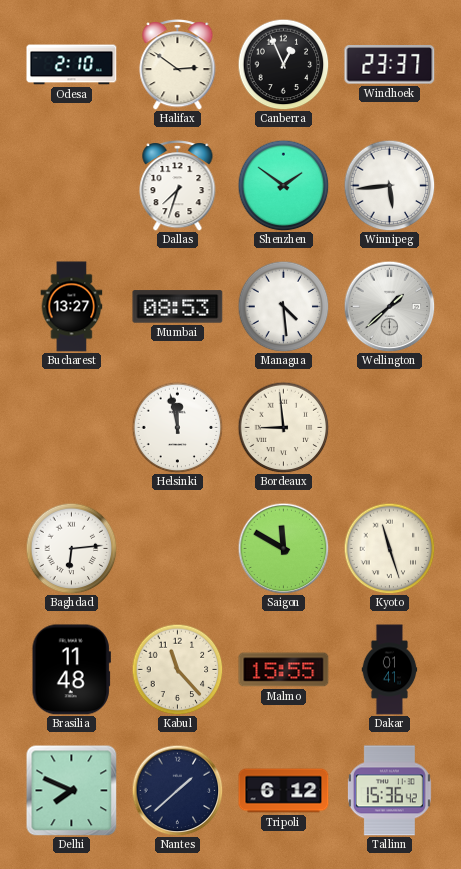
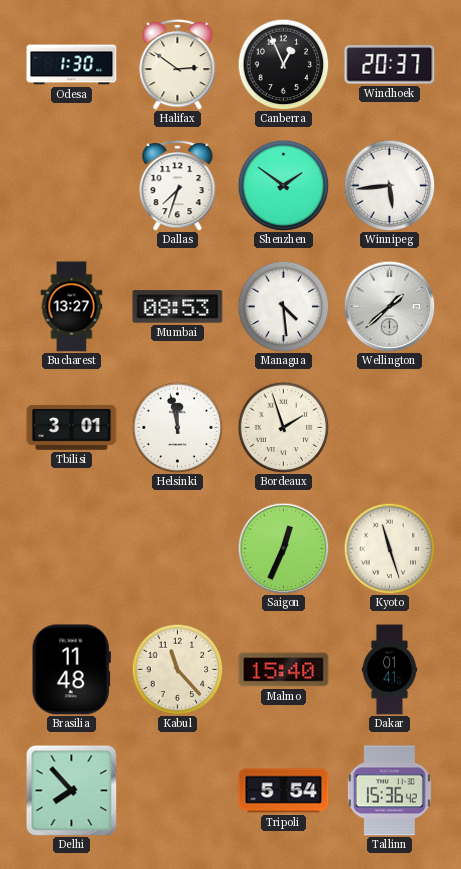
Odesa: 2:10 -> 1:30 (72, 65)
Windhoek: 23:37 -> 20:37 (390, 65)
Tbilisi: none -> 3:01 (72, 427)
Bordeaux: 8:59 -> 1:57 (283, 427)
Baghdad: 6:14 -> none (71, 548)
Saigon: 11:50 -> 12:34 (283, 548)
Malmo: 15:55 -> 15:40 (284, 670)
Delhi: 7:49 -> 7:53 (71, 790)
Nantes: 1:38 -> none (177, 790)
Tripoli: 6:12 -> 5:54 (284, 791)
